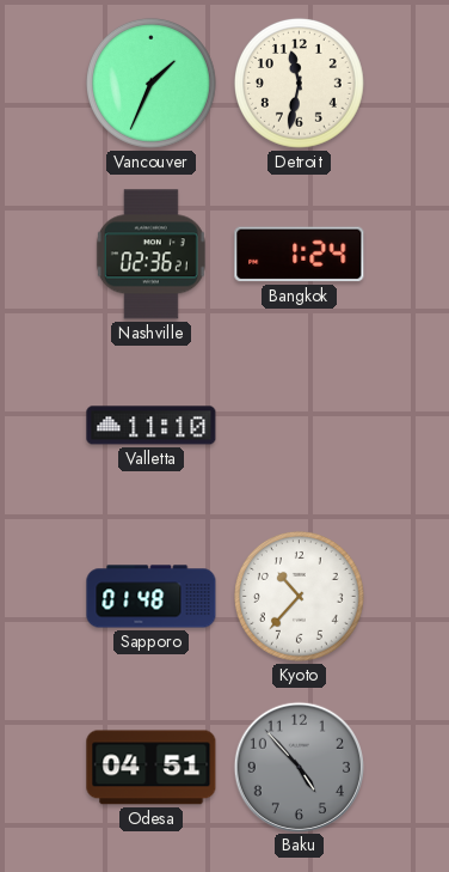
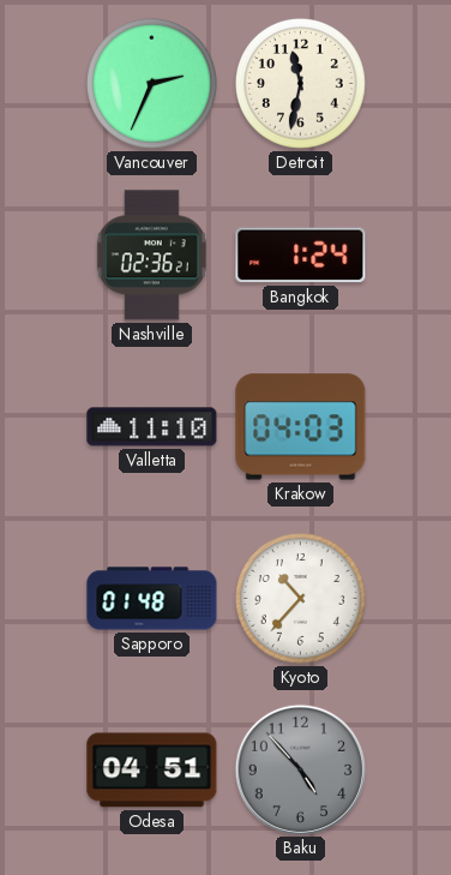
Vancouver: 1:34 -> 2:34 (152, 84)
Krakow: none -> 04:03 (301, 427)
